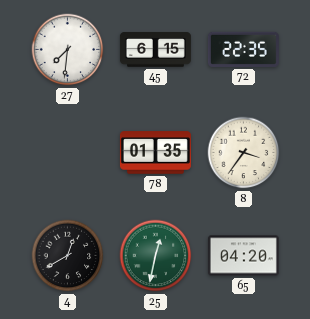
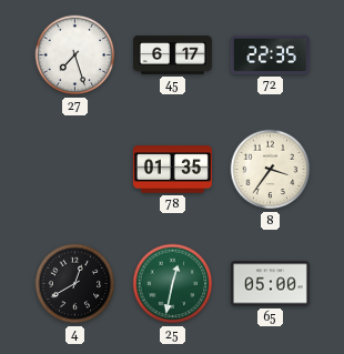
27: 7:31 -> 7:27 (75, 55)
45: 6:15 -> 6:17 (172, 55)
65: 04:20 -> 05:00 (270, 284)
